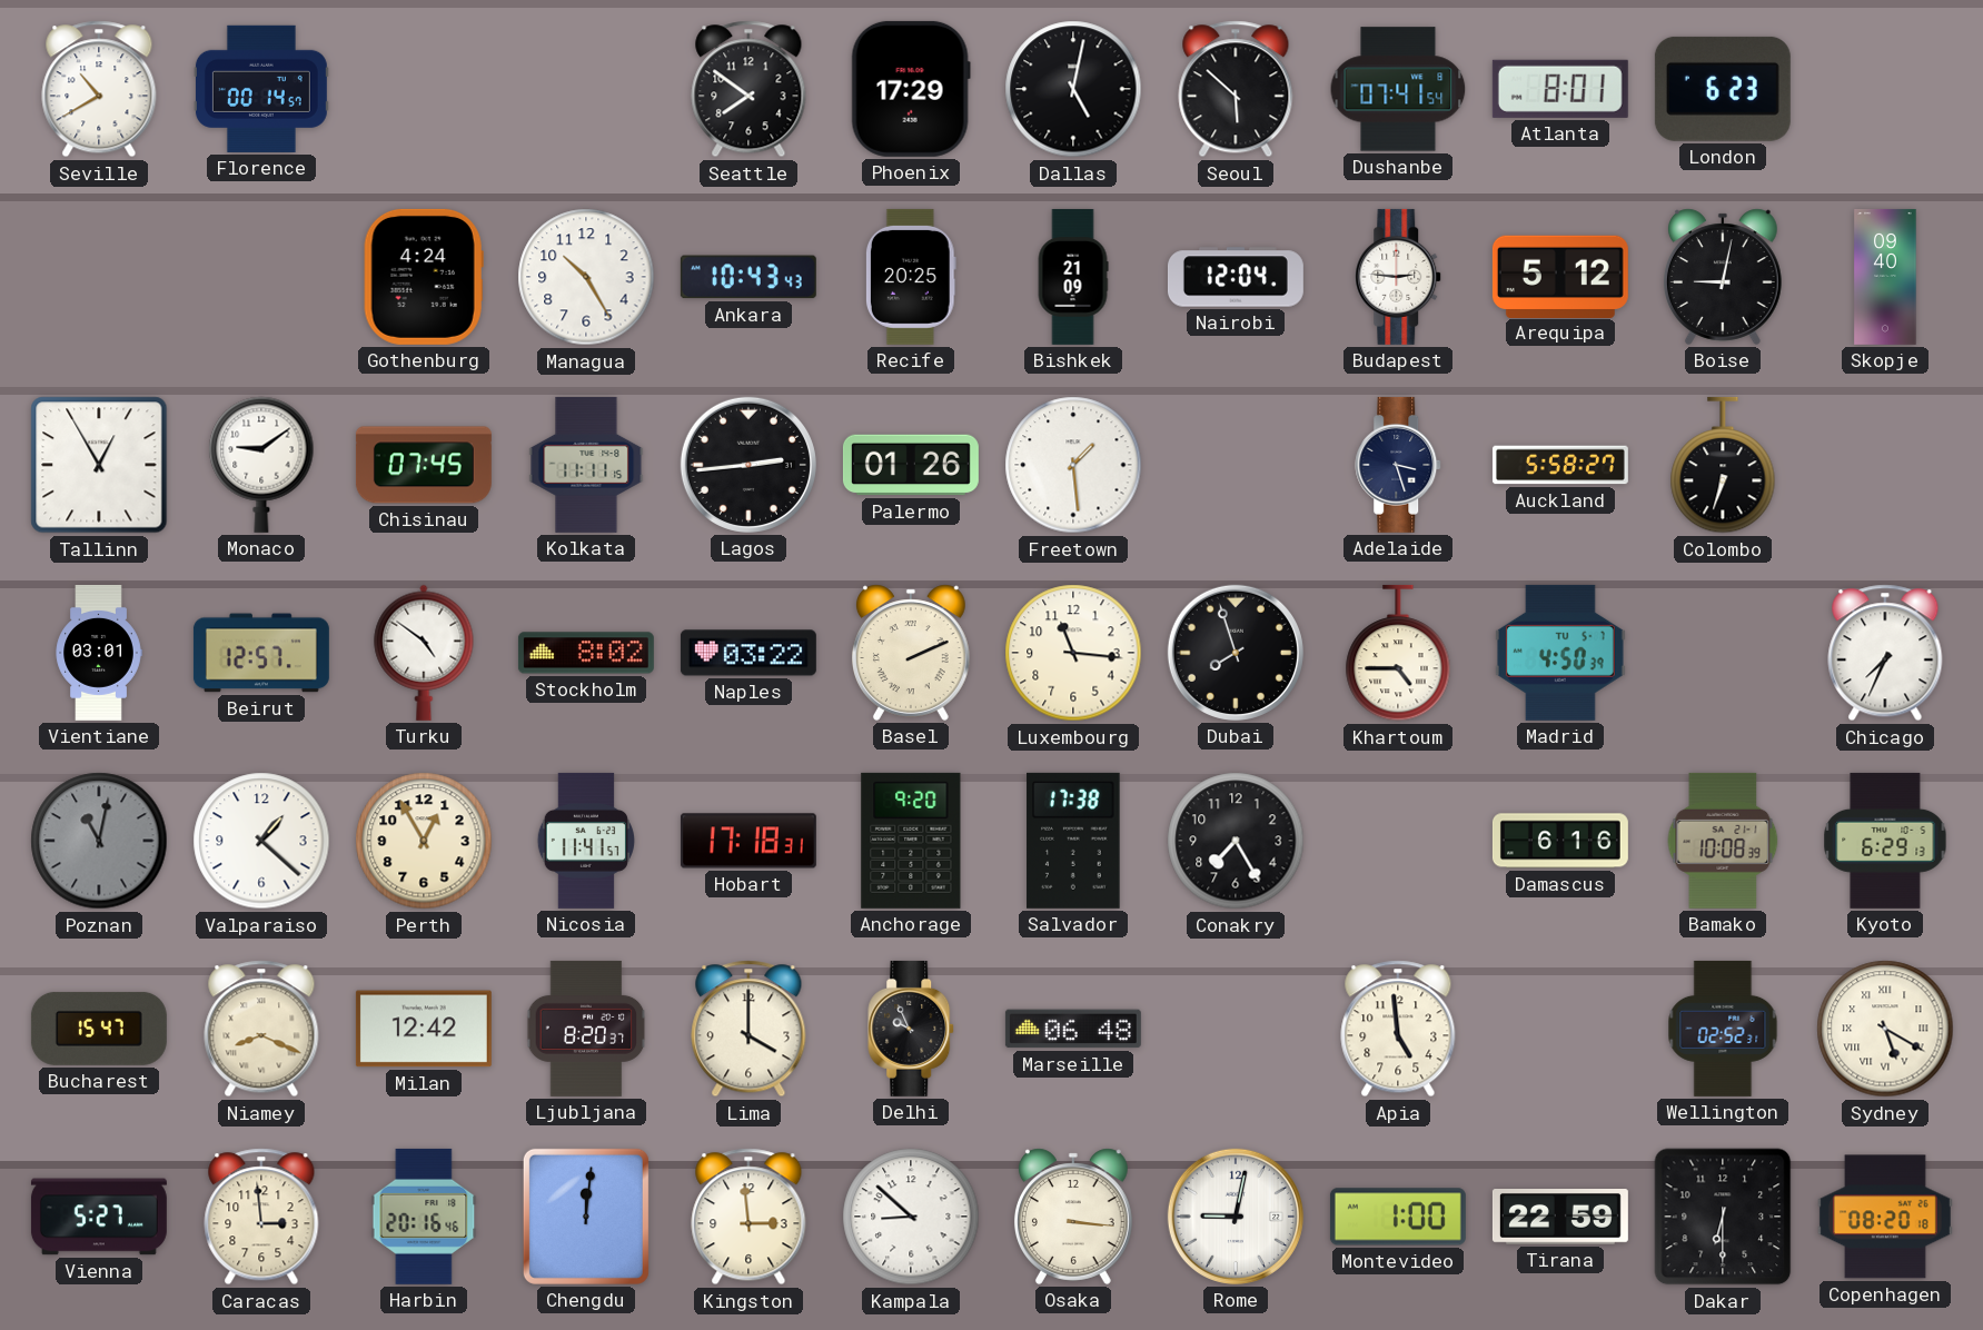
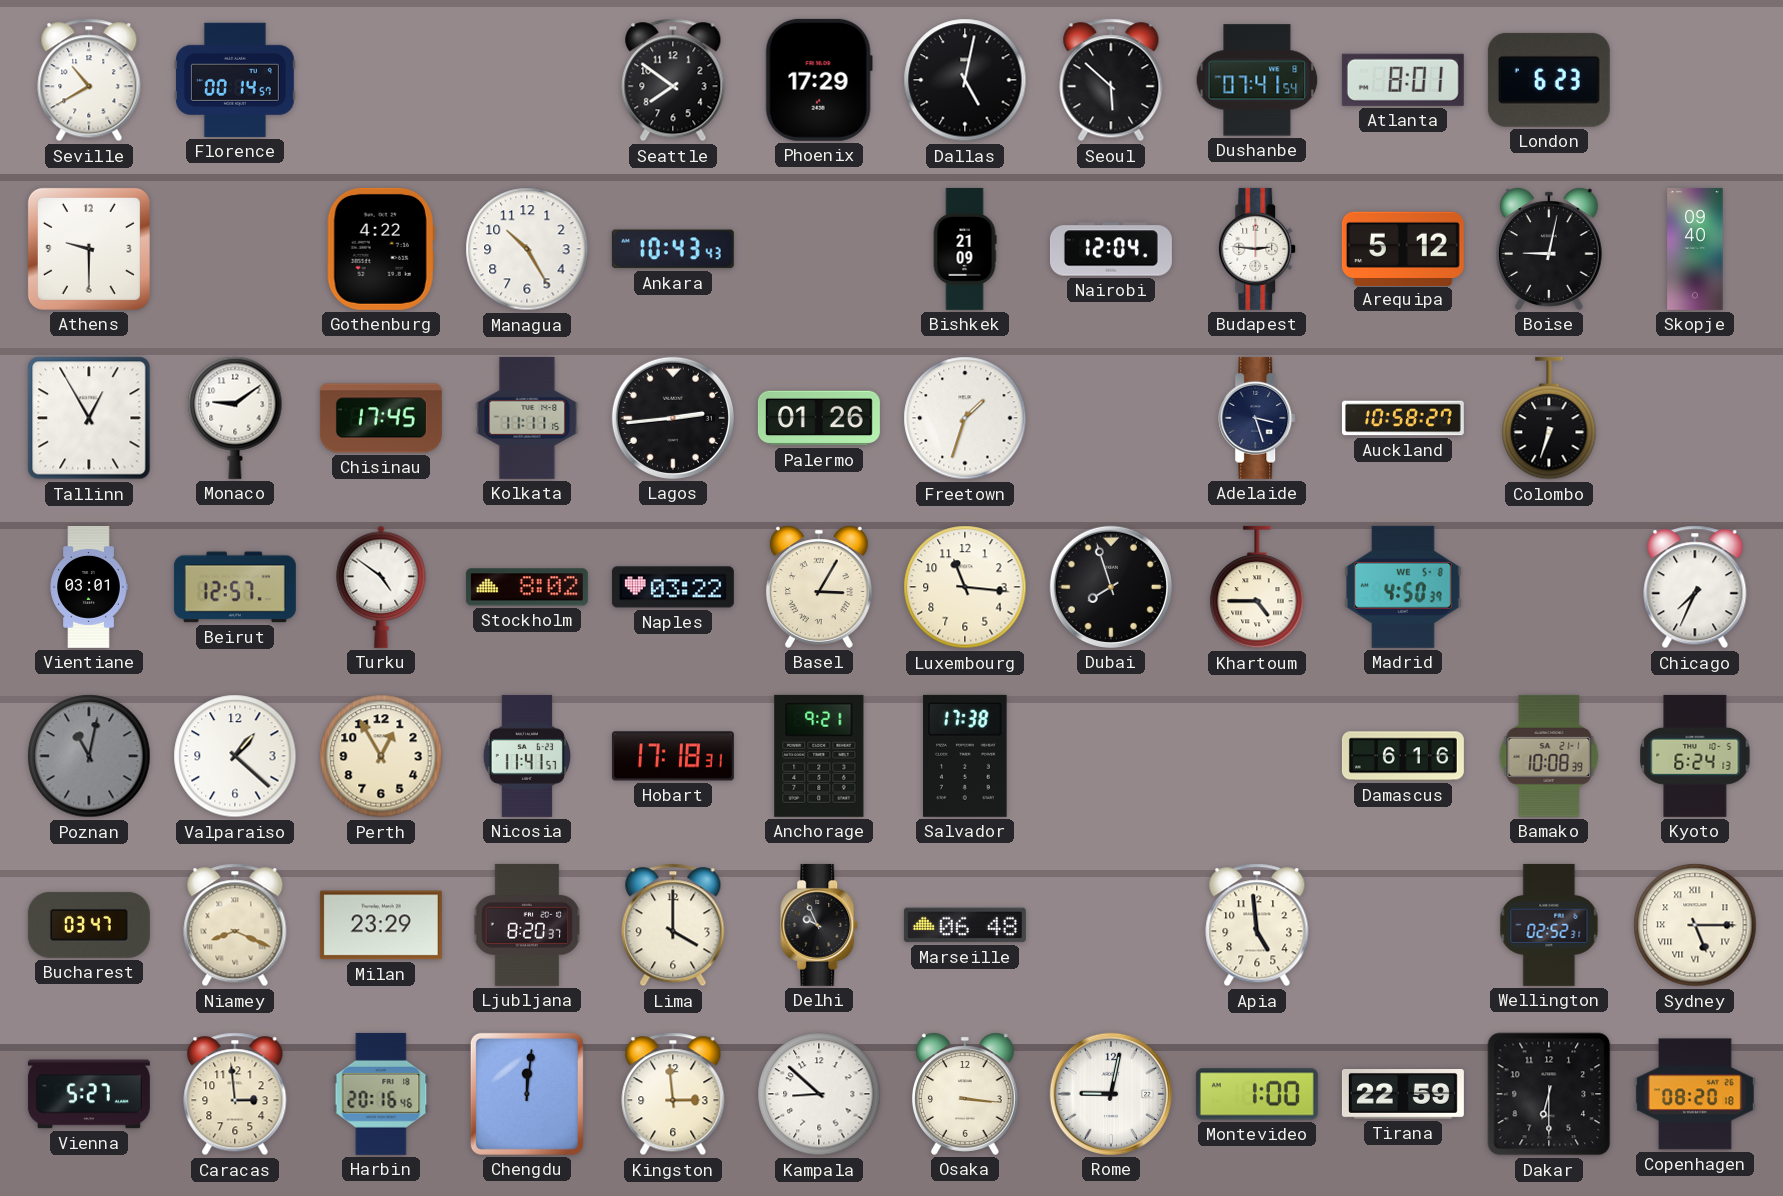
Athens: none -> 9:30 (89, 249)
Gothenburg: 4:24 -> 4:22 (381, 249)
Recife: 20:25 -> none (911, 277)
Chisinau: 07:45 -> 17:45 (381, 418)
Freetown: 1:29 -> 1:33 (965, 418)
Auckland: 5:58 -> 10:58 (1403, 418)
Basel: 2:11 -> 3:05 (819, 587)
Madrid date: TU 5-7 -> WE 5-8 (1403, 587)
Anchorage: 9:20 -> 9:21 (819, 756)
Conakry: 7:25 -> none (1236, 841)
Kyoto: 6:29 -> 6:24 (1695, 756)
Bucharest: 15:47 -> 03:47 (89, 925)
Milan: 12:42 -> 23:29 (381, 925)
Sydney: 5:20 -> 5:15 (1695, 925)
